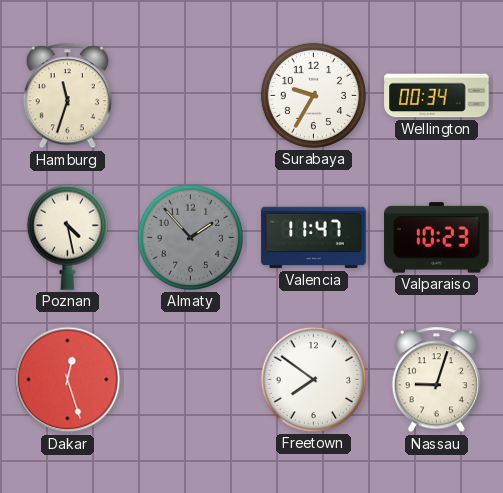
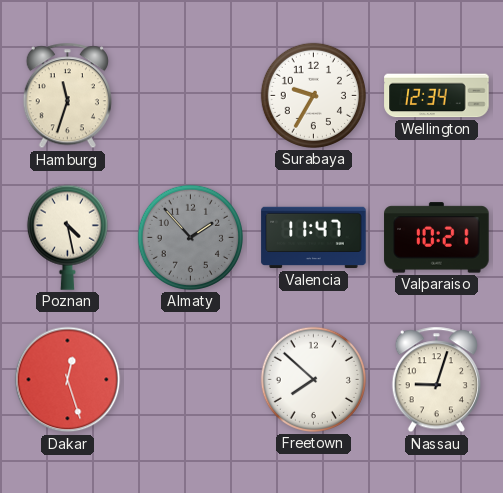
Wellington: 00:34 -> 12:34 (437, 96)
Valparaiso: 10:23 -> 10:21 (437, 238)
Freetown: 7:51 -> 7:52 (313, 379)
